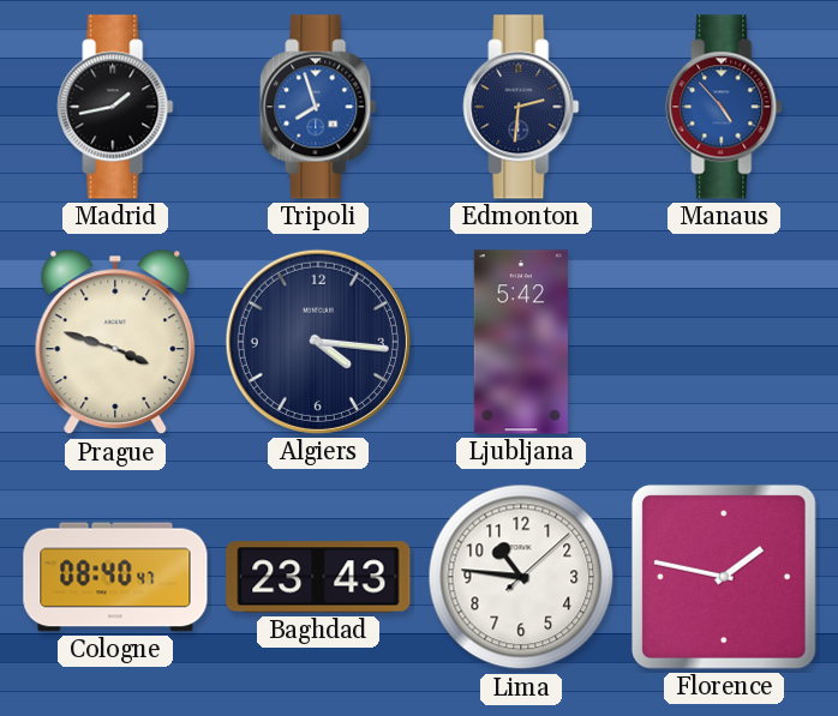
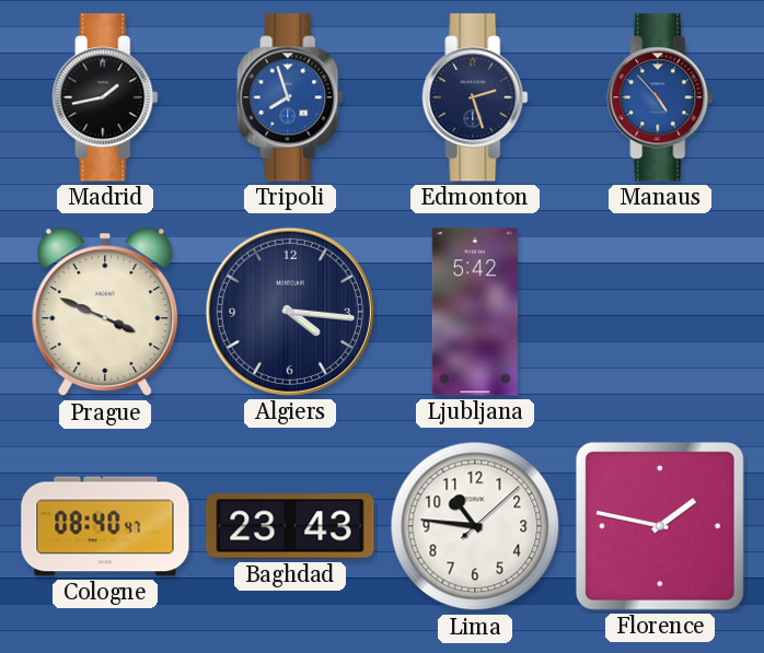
Edmonton: 2:31 -> 2:27 (475, 97)
Prague: 3:48 -> 3:49 (105, 312)
